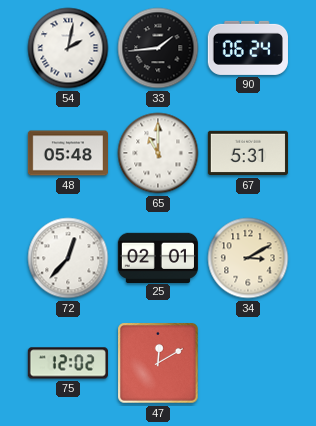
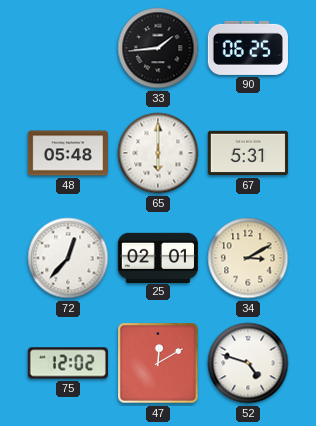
54: 2:02 -> none (68, 48)
90: 06:24 -> 06:25 (248, 48)
65: 11:00 -> 6:00 (158, 153)
52: none -> 4:48 (248, 363)
